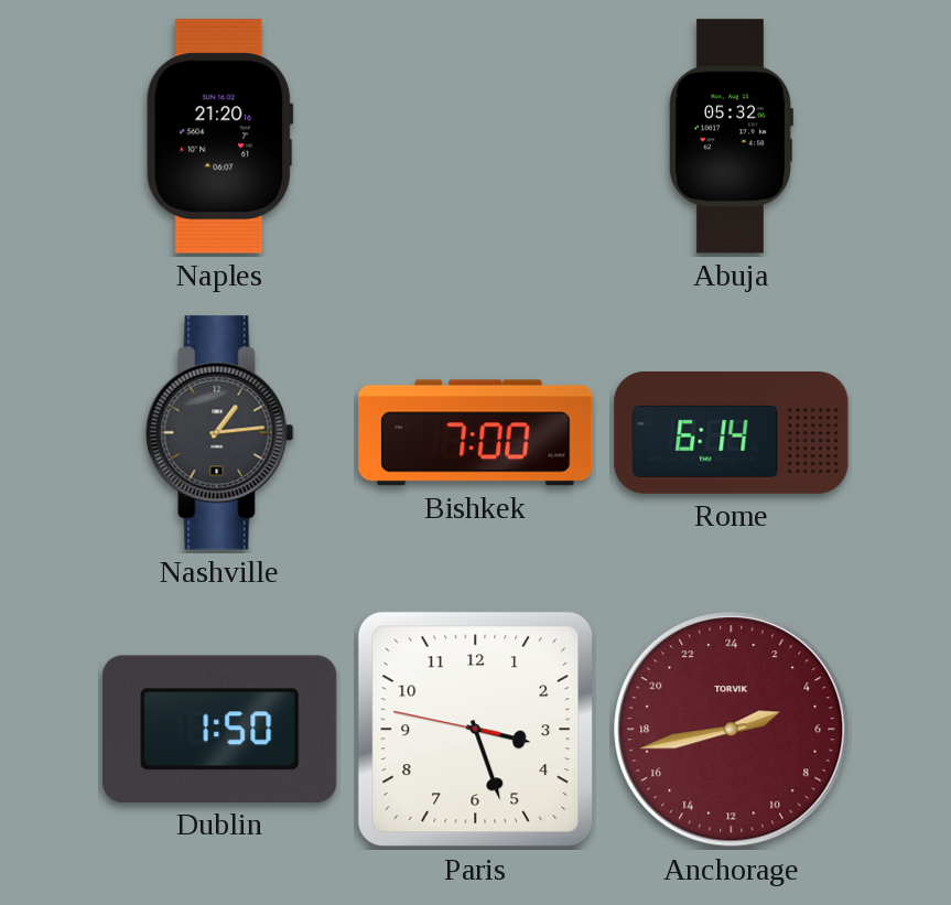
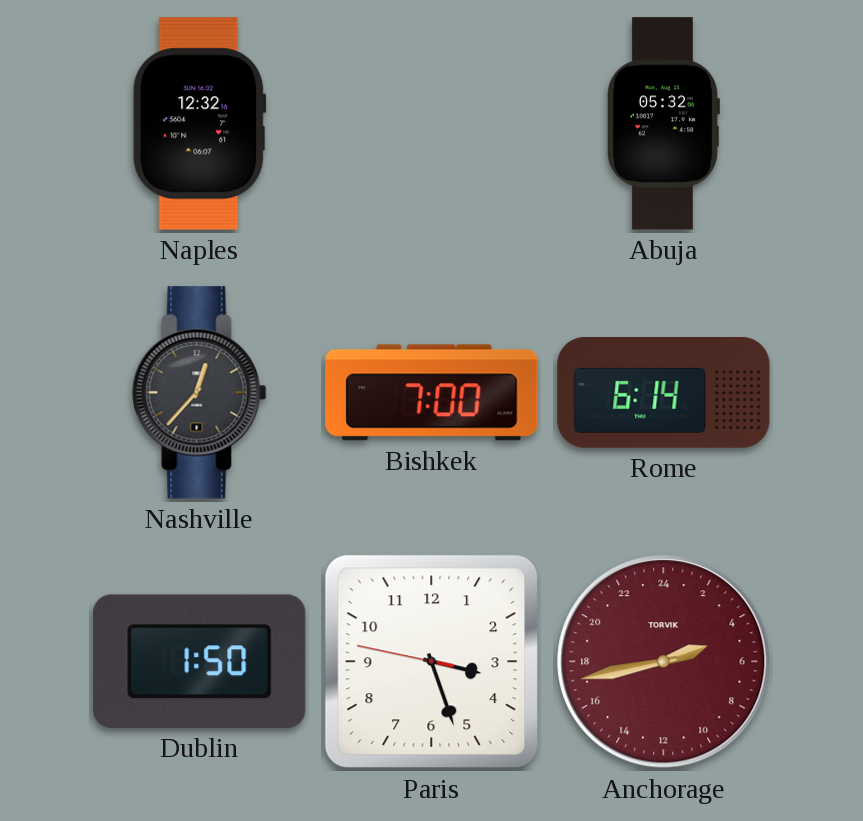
Naples: 21:20 -> 12:32 (200, 124)
Nashville: 1:14 -> 12:37 (200, 393)
